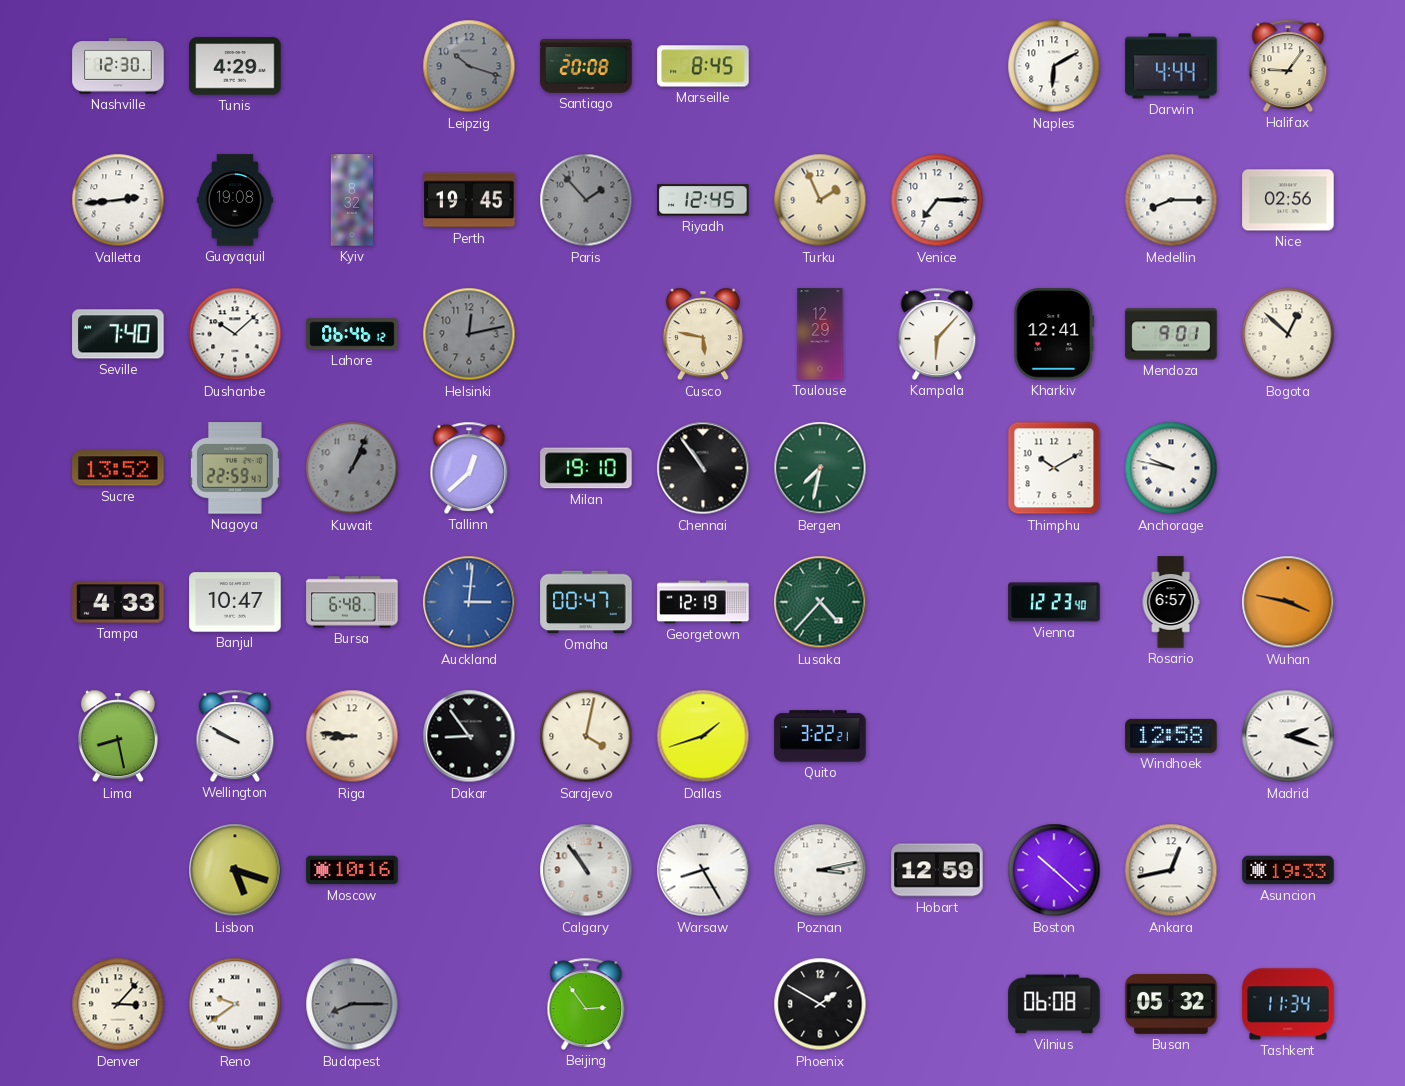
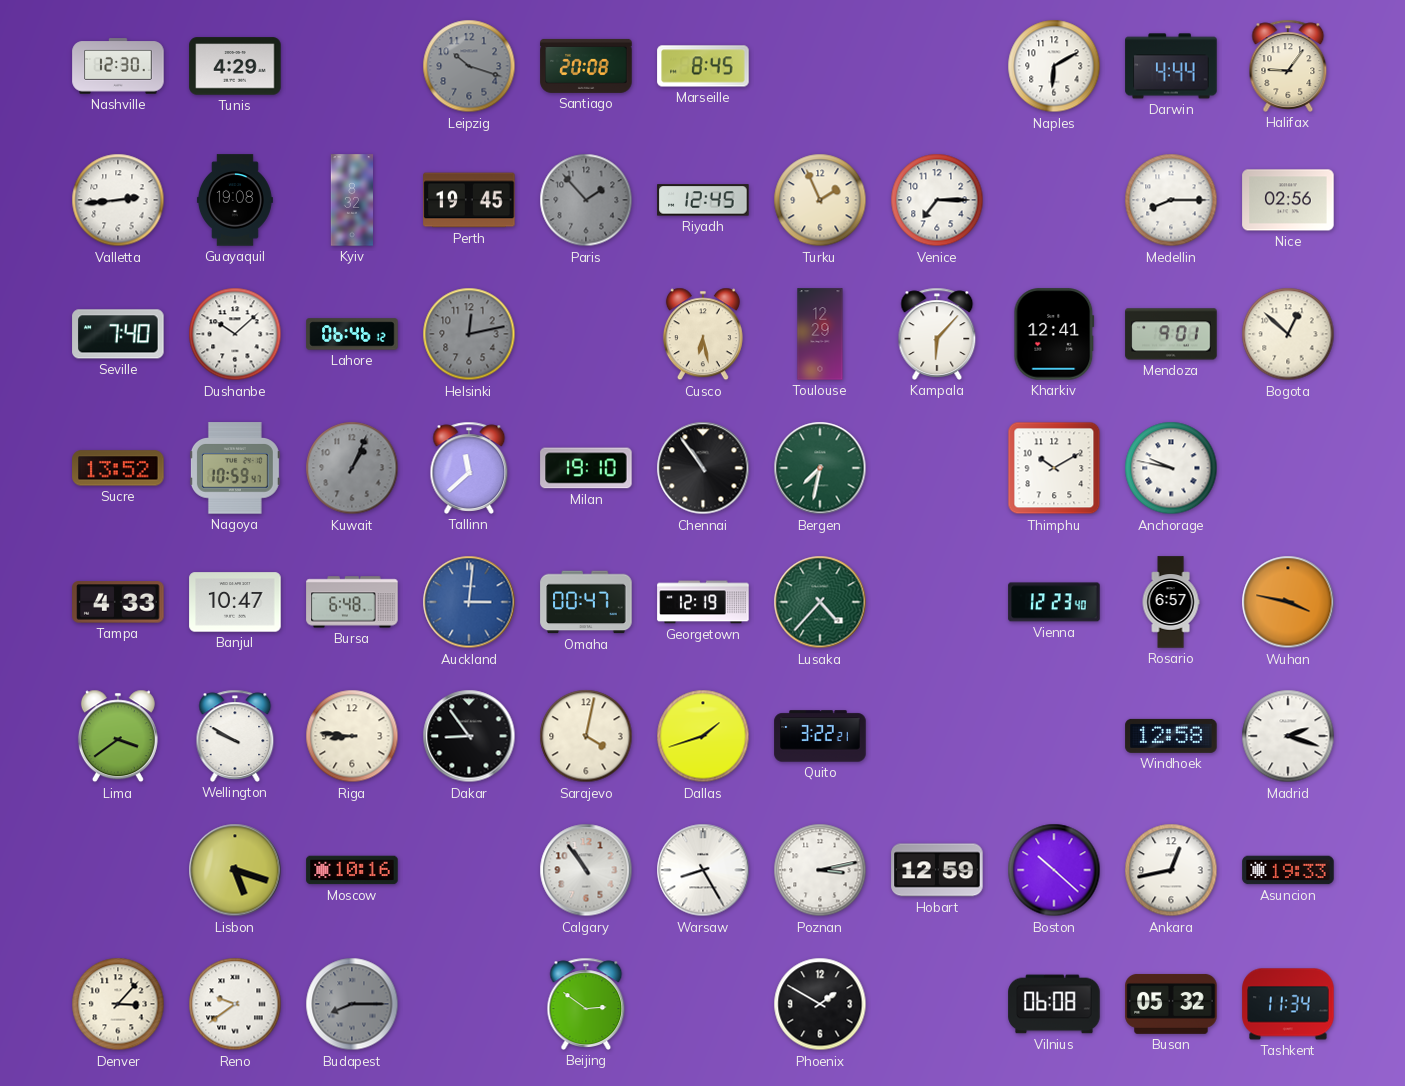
Cusco: 5:47 -> 6:28 (703, 334)
Nagoya: 22:59 -> 10:59 (235, 468)
Tallinn: 12:38 -> 11:38 (469, 468)
Lima: 8:28 -> 3:39 (118, 736)
Beijing: 2:54 -> 2:51 (586, 1004)
